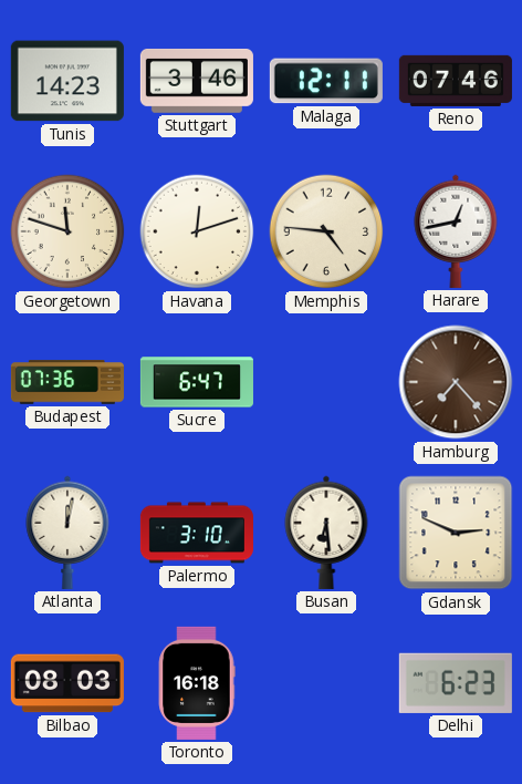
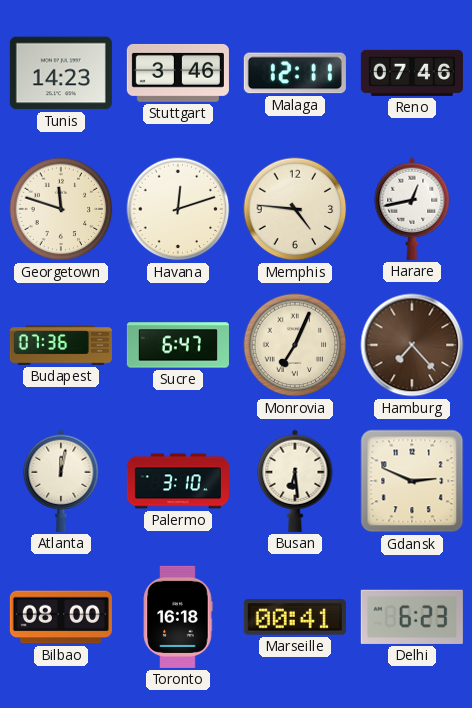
Monrovia: none -> 7:04 (295, 345)
Bilbao: 08:03 -> 08:00 (61, 617)
Marseille: none -> 00:41 (295, 617)
